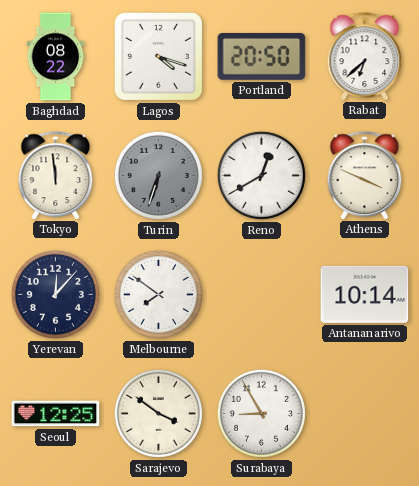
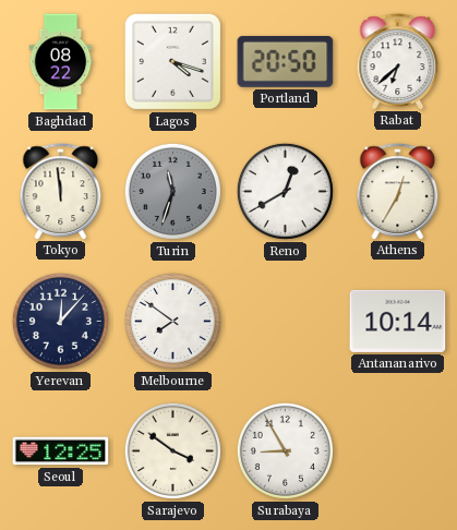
Turin: 6:33 -> 11:33 (172, 191)
Athens: 3:49 -> 12:35 (398, 191)
